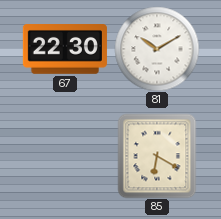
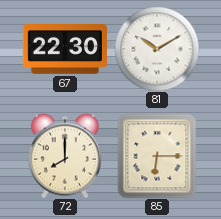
72: none -> 8:00 (65, 156)
85: 6:20 -> 6:15 (157, 156)
